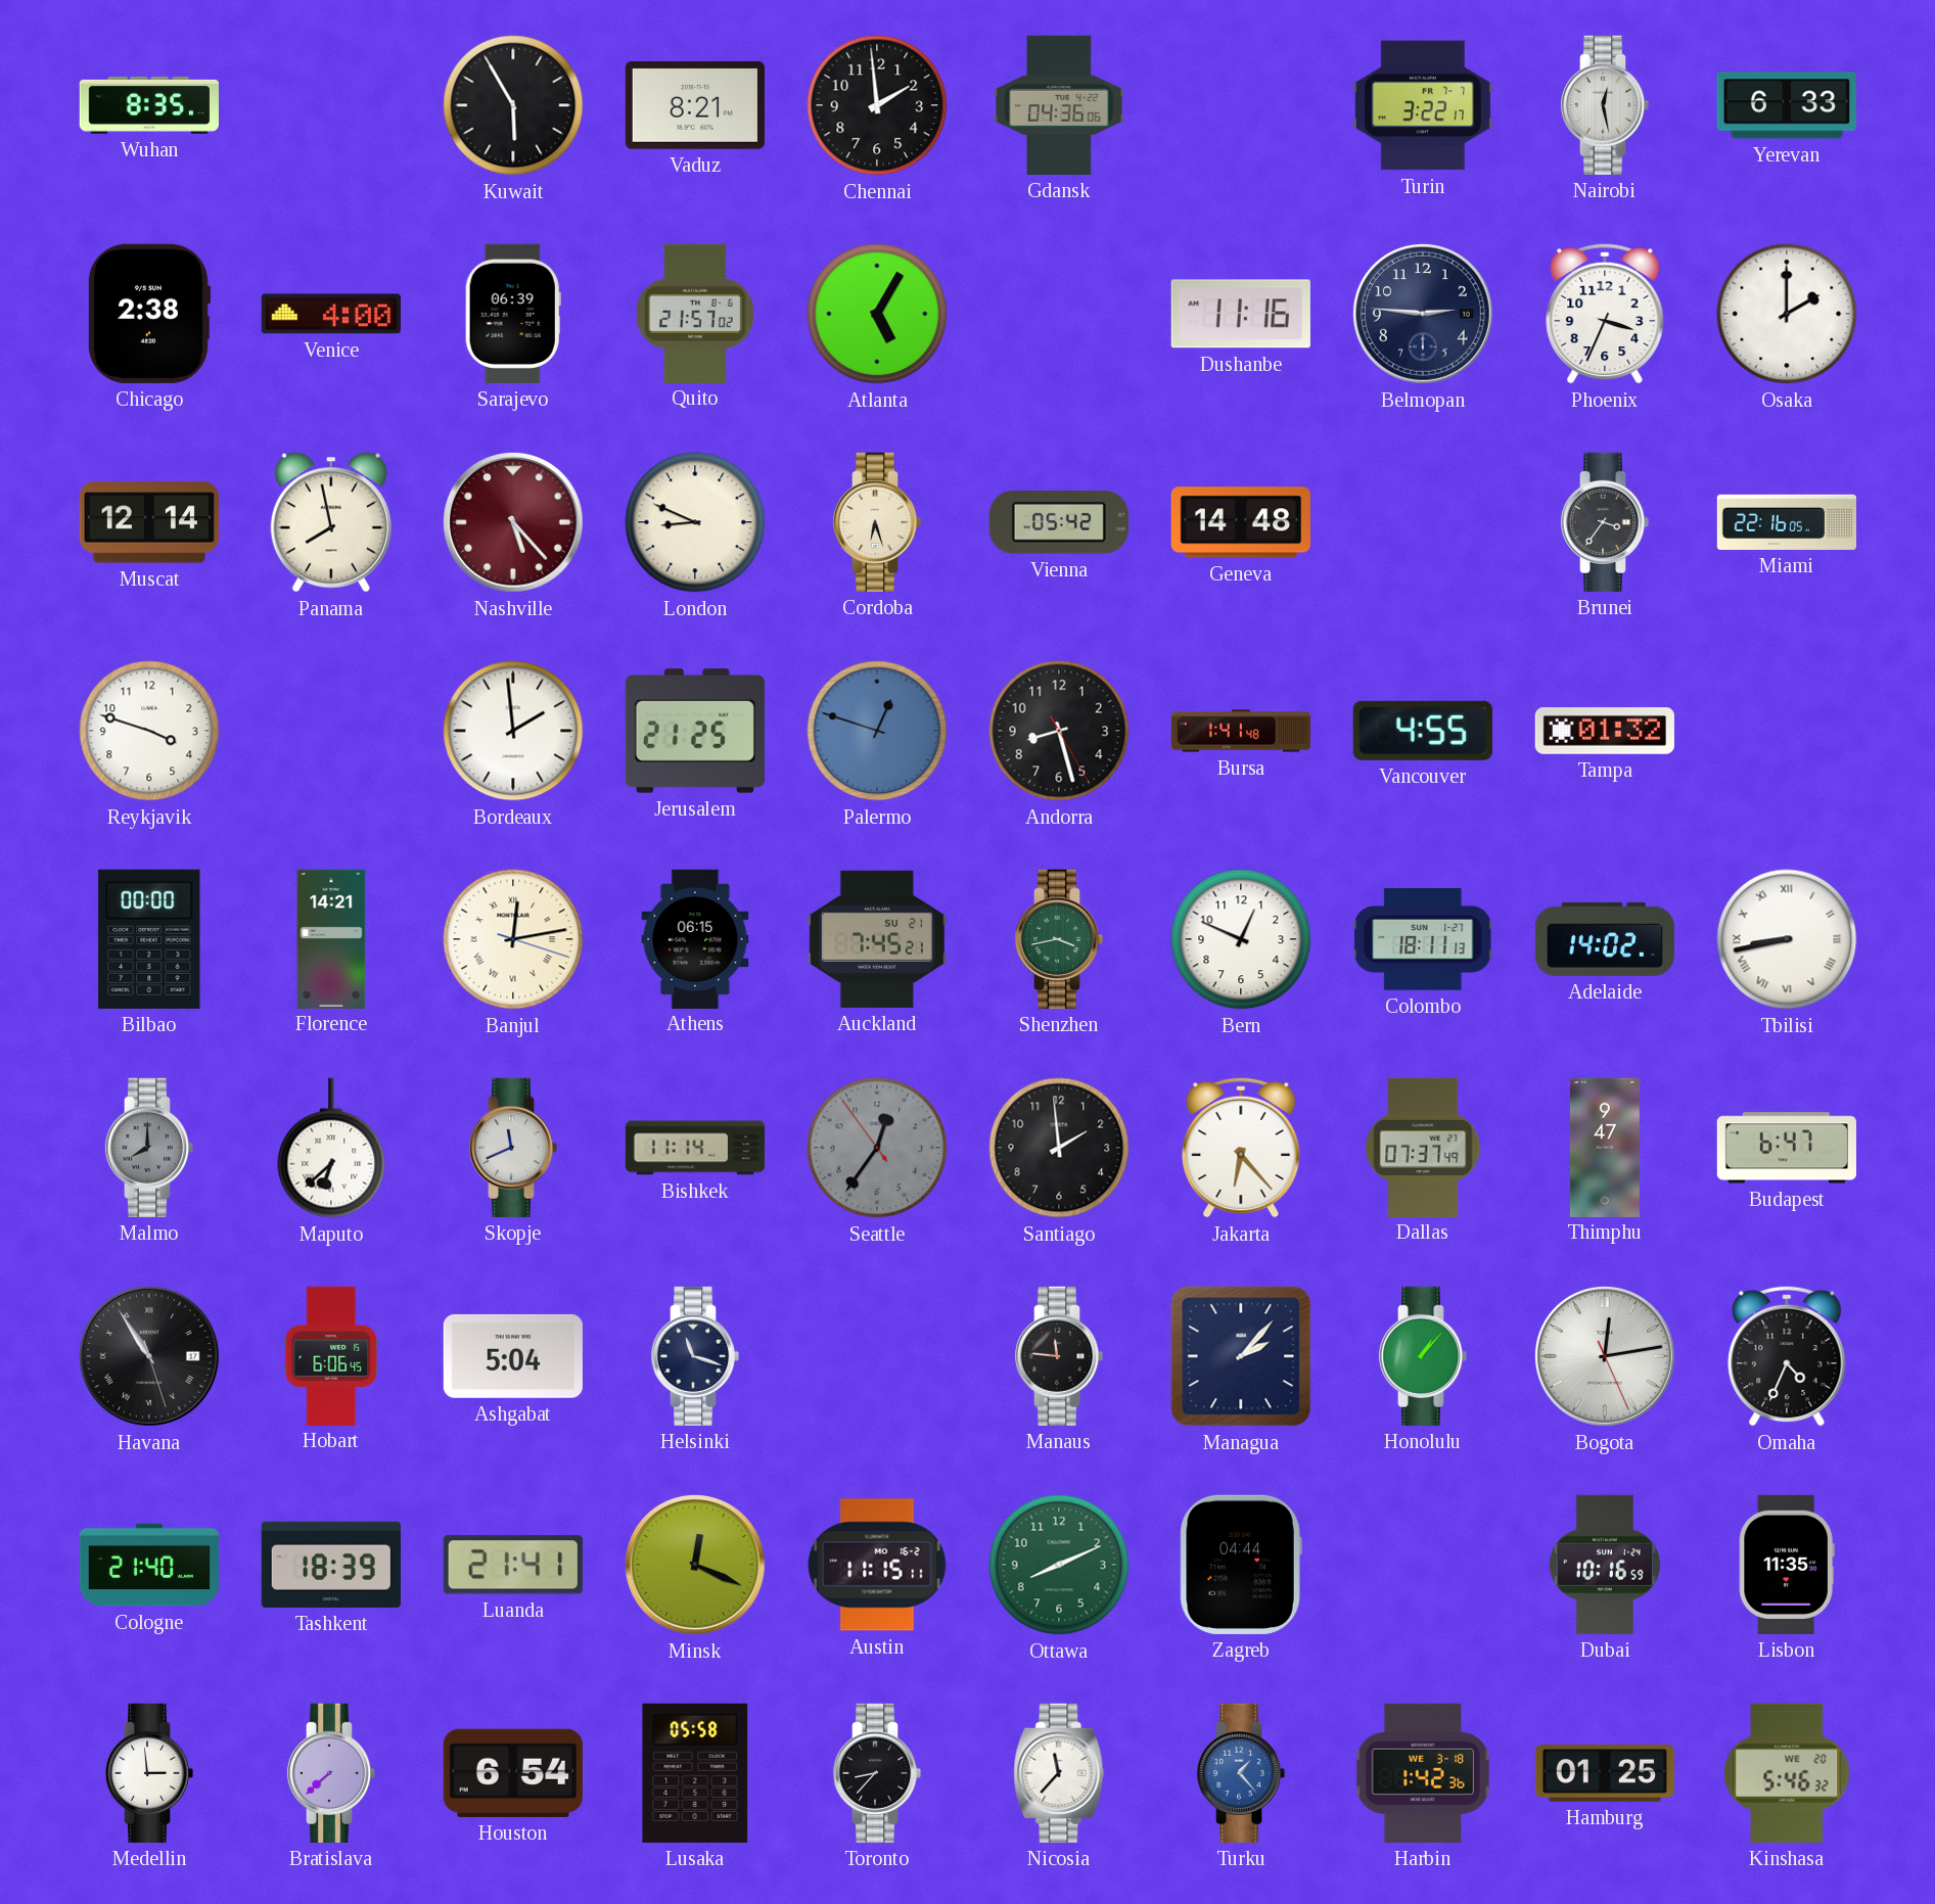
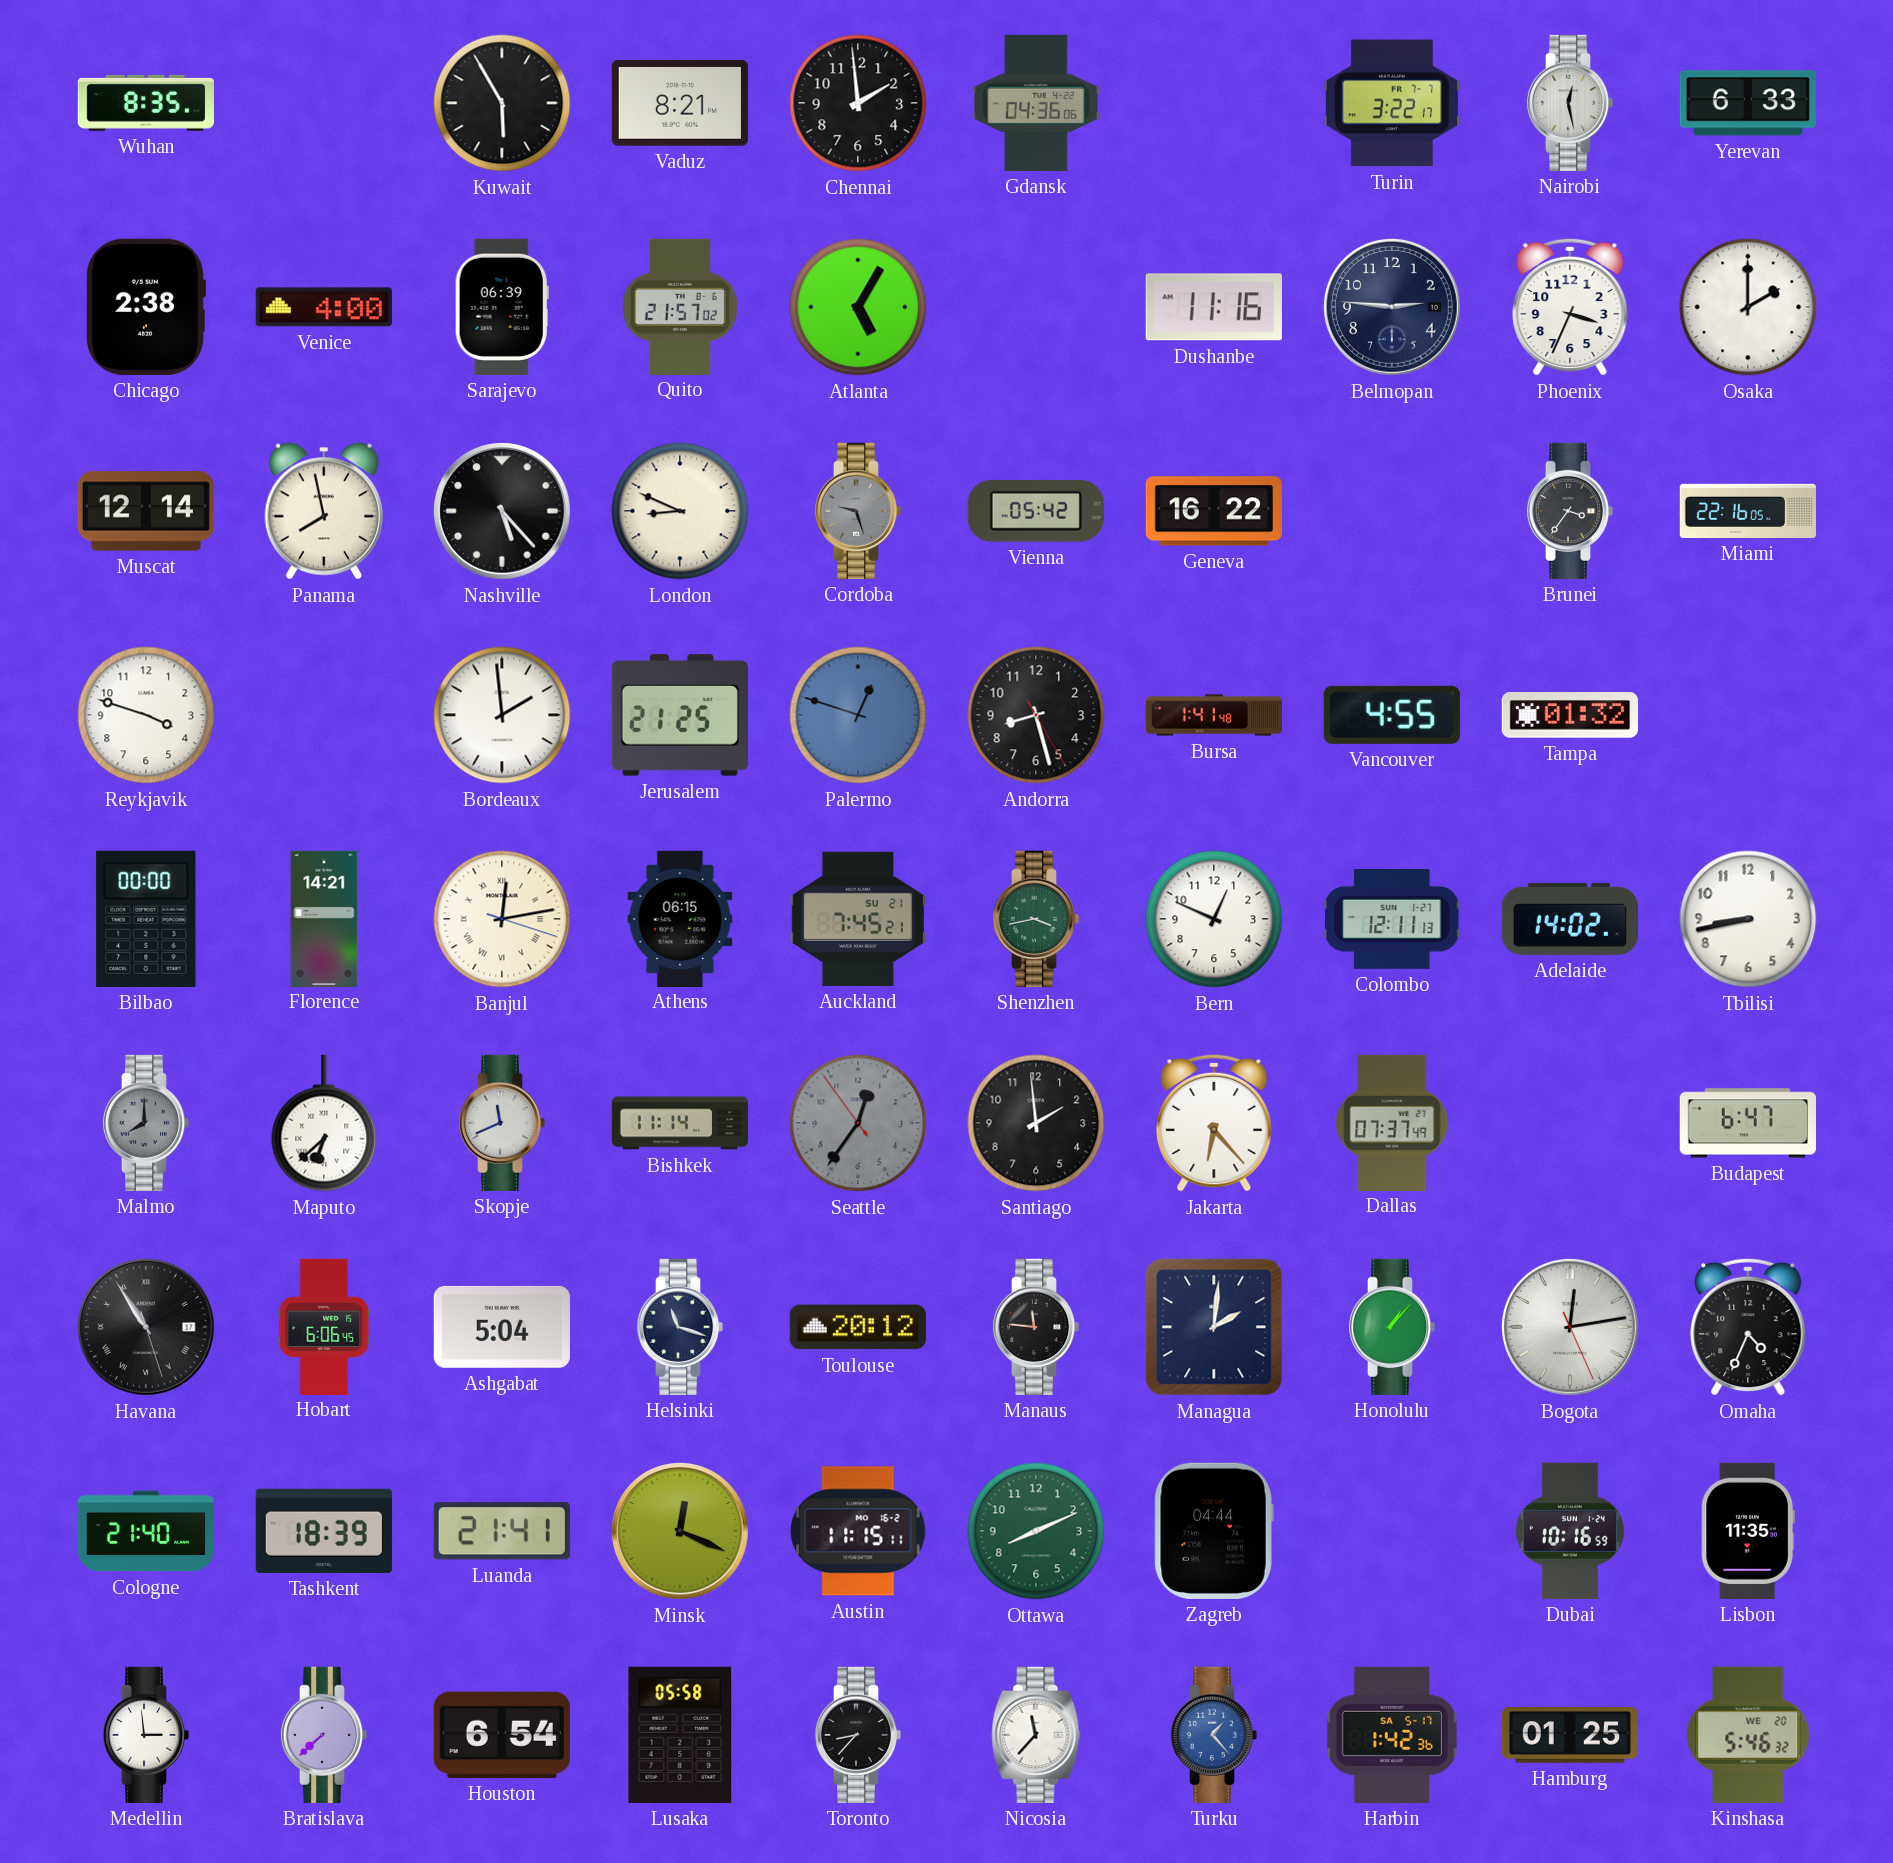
Nashville dial: burgundy -> black (502, 511)
Cordoba: 6:27 -> 9:27 (858, 511)
Cordoba dial: cream -> grey (858, 511)
Geneva: 14:48 -> 16:22 (1214, 511)
Colombo: 18:11 -> 12:11 (1393, 920)
Tbilisi numerals: Roman -> Arabic (1748, 919)
Thimphu: 9:47 -> none (1605, 1147)
Toulouse: none -> 20:12 (858, 1327)
Managua: 2:07 -> 2:01 (1214, 1327)
Harbin date: WE 3-18 -> SA 5-17 (1392, 1735)
